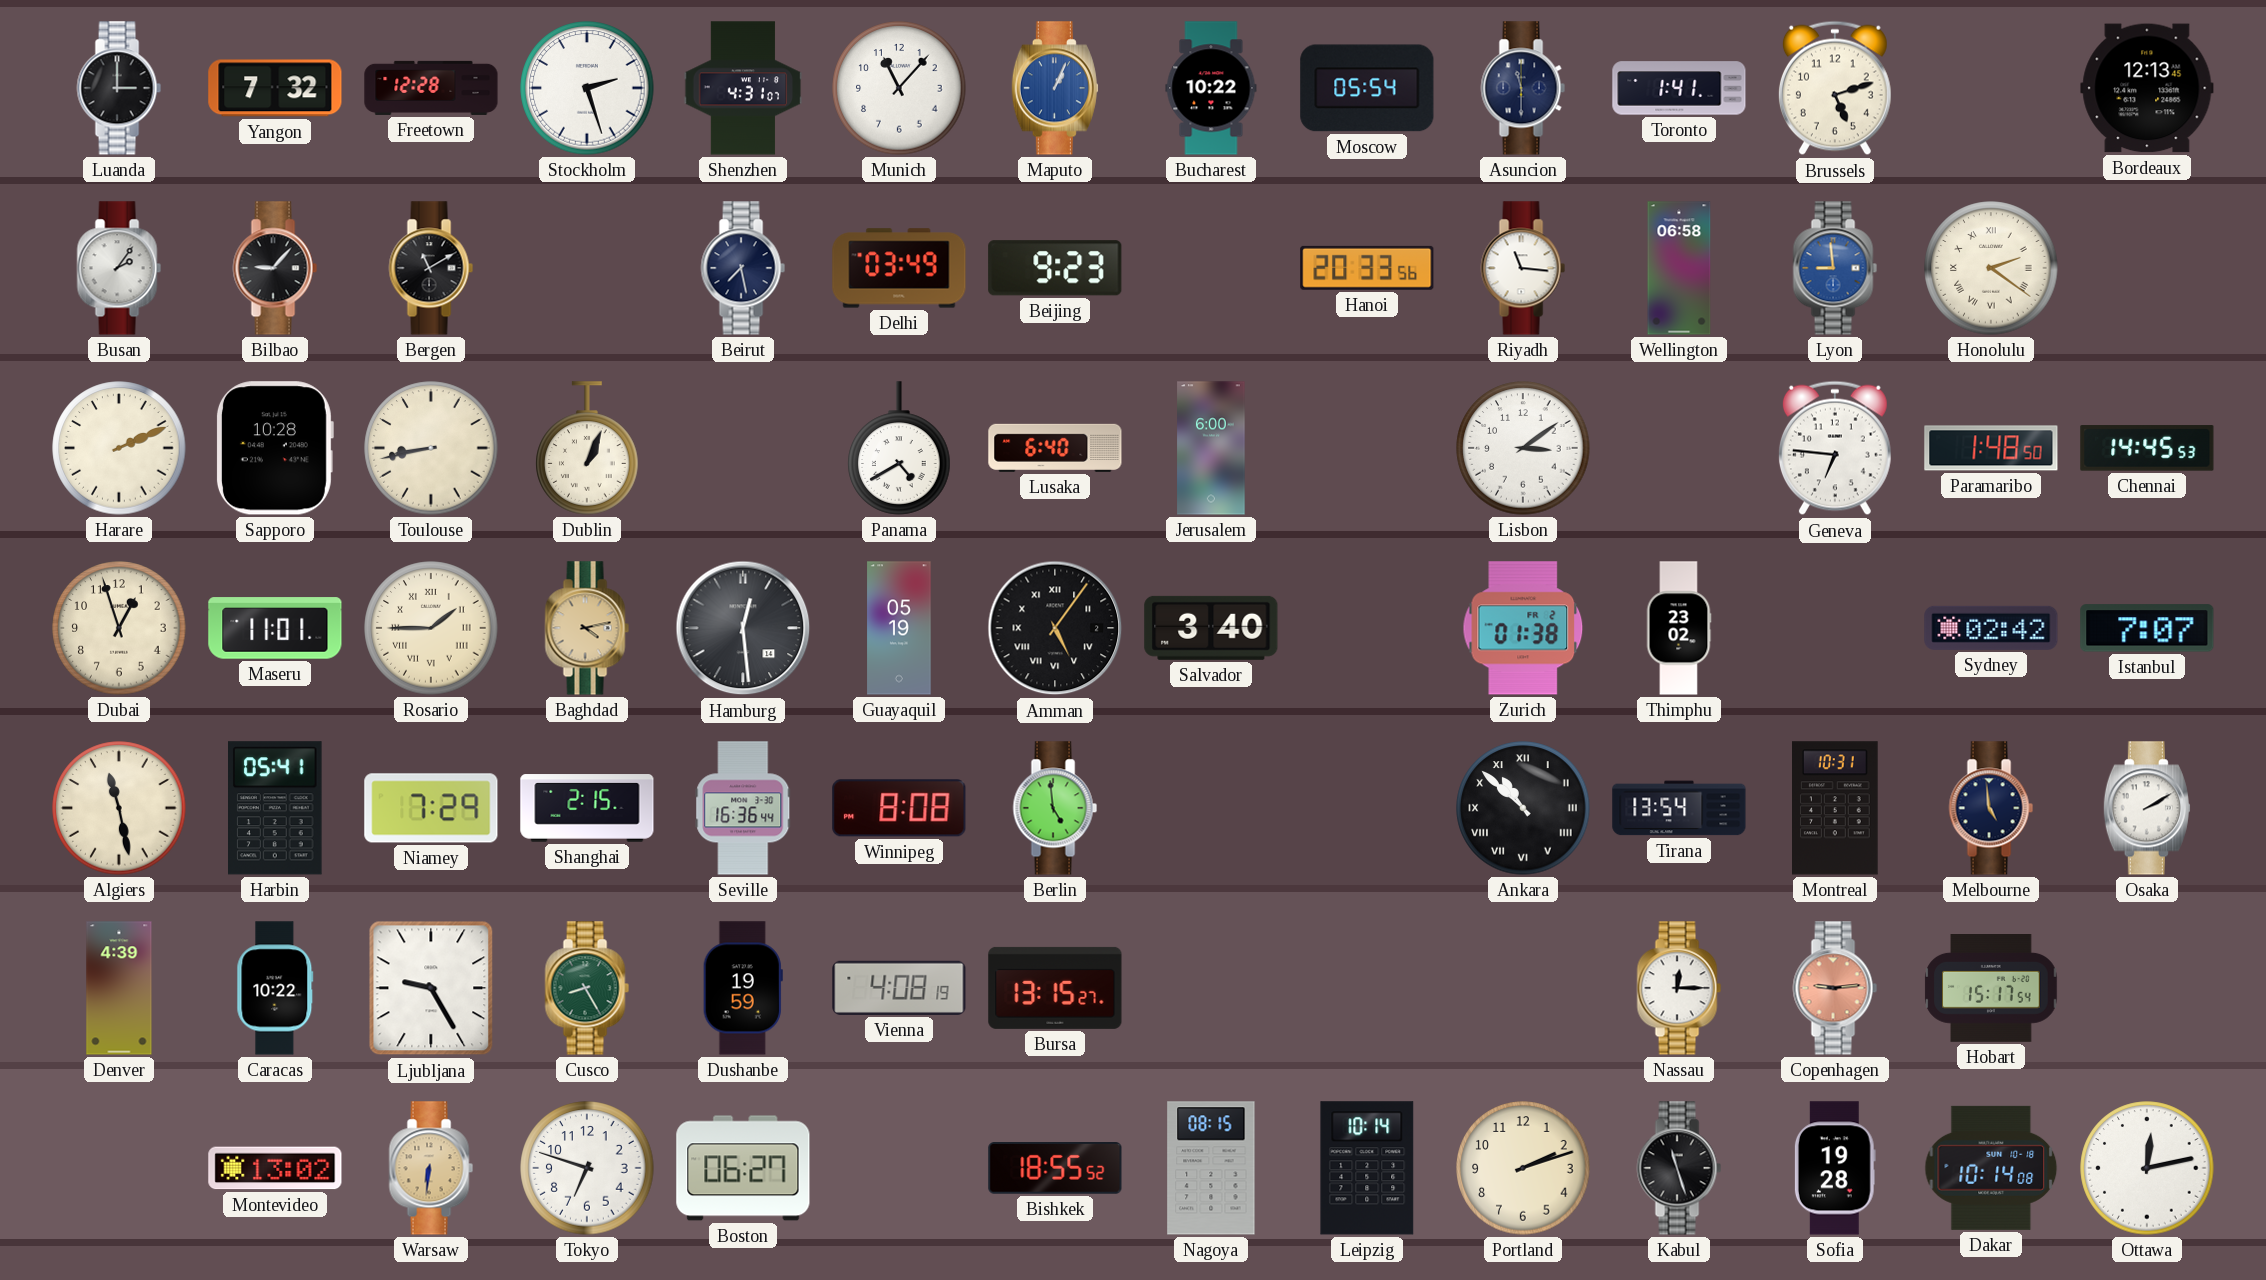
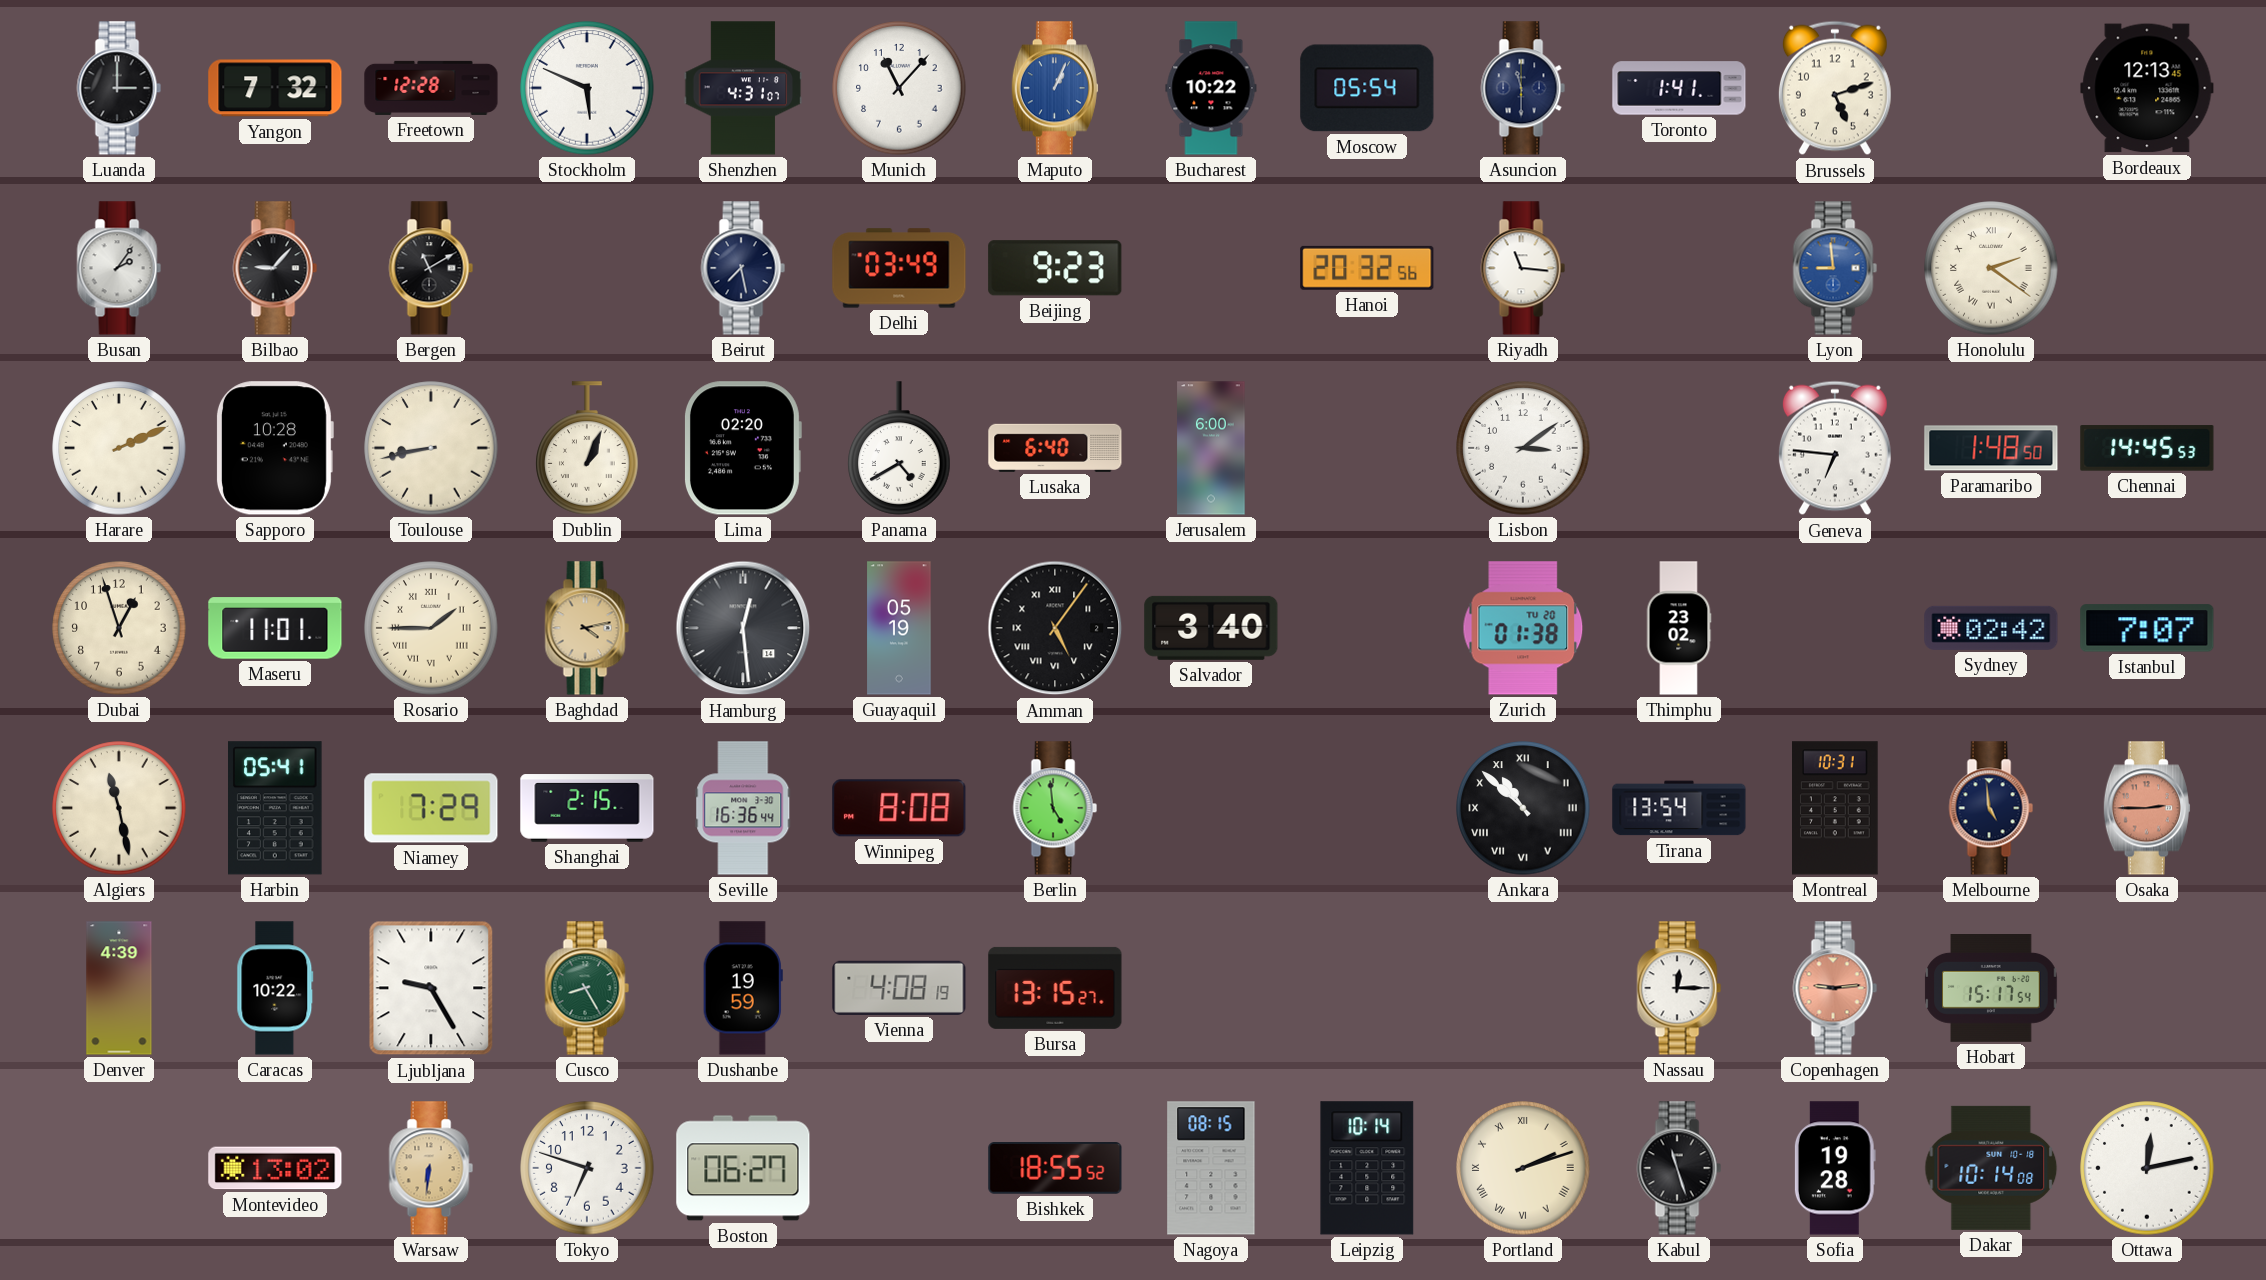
Stockholm: 2:27 -> 5:49 (587, 88)
Hanoi: 20:33 -> 20:32 (1367, 268)
Wellington: 06:58 -> none (1679, 268)
Lima: none -> 02:20 (742, 448)
Zurich date: FR 2 -> TU 20 (1523, 628)
Osaka: 2:10 -> 2:45 (2147, 808)
Osaka dial: white -> salmon (2147, 808)
Portland numerals: Arabic -> Roman (1523, 1168)
